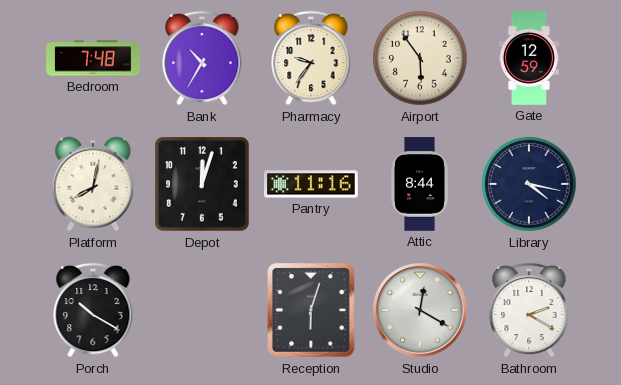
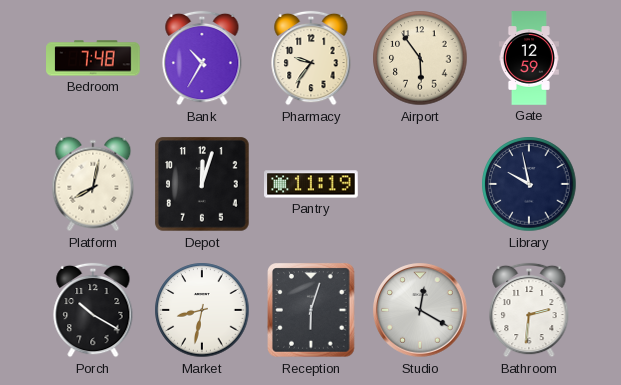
Pantry: 11:16 -> 11:19 (311, 184)
Attic: 8:44 -> none (420, 184)
Library: 4:17 -> 9:58 (529, 184)
Market: none -> 8:32 (202, 310)
Bathroom: 2:20 -> 2:31 (529, 310)
